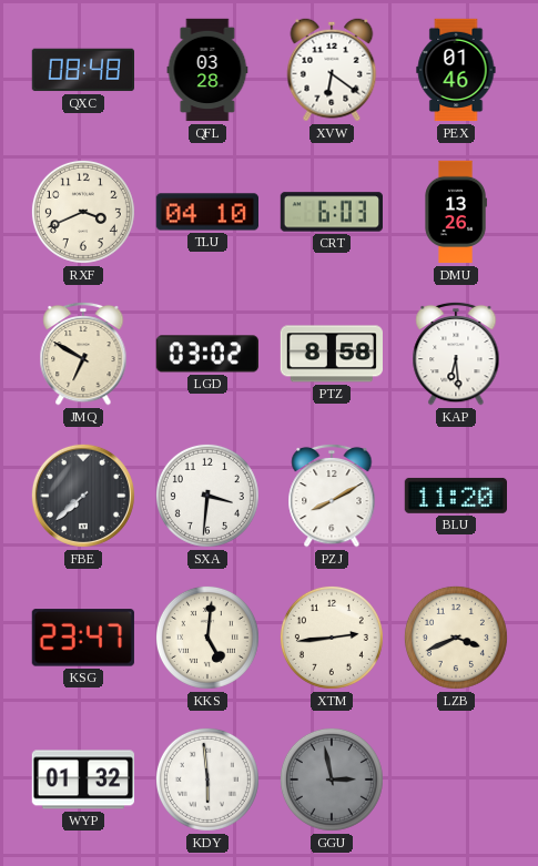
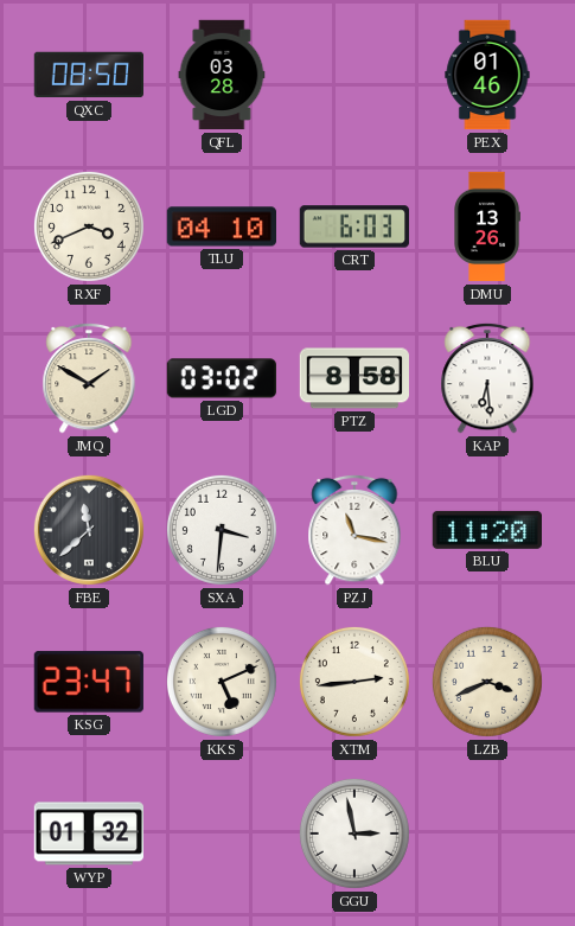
QXC: 08:48 -> 08:50 (88, 75)
XVW: 6:21 -> none (332, 70)
JMQ: 6:50 -> 1:50 (89, 378)
FBE: 7:38 -> 11:38 (89, 530)
PZJ: 8:10 -> 11:17 (354, 530)
KKS: 5:01 -> 5:11 (222, 682)
KDY: 5:59 -> none (207, 780)
GGU dial: grey -> white (354, 834)
